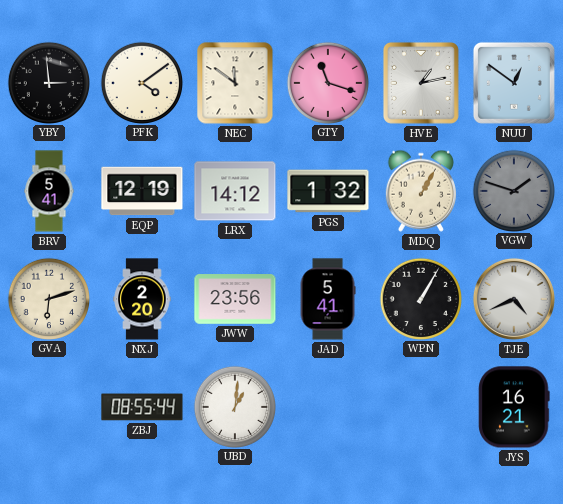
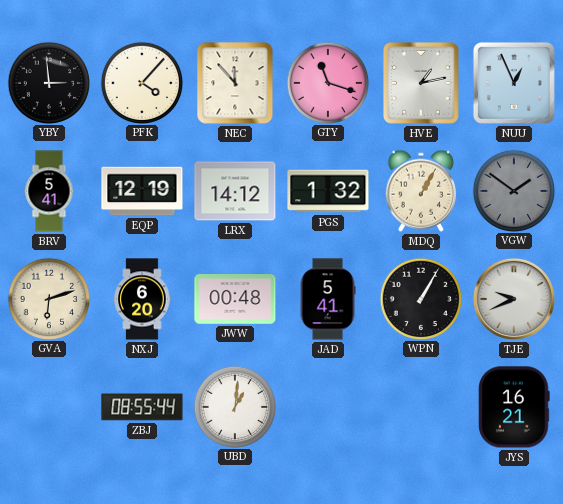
PFK: 4:09 -> 4:07 (141, 82)
NEC: 11:51 -> 11:53 (235, 83)
NUU: 12:51 -> 12:56 (514, 83)
VGW: 1:48 -> 1:51 (513, 190)
NXJ: 2:20 -> 6:20 (142, 299)
JWW: 23:56 -> 00:48 (235, 299)
TJE: 4:41 -> 9:41 (514, 299)
